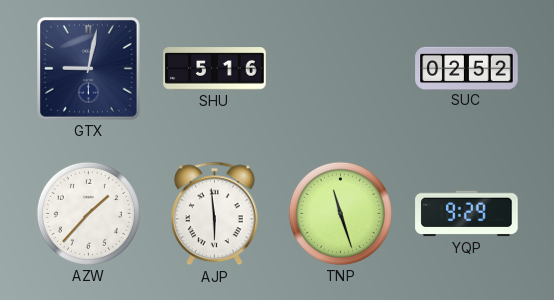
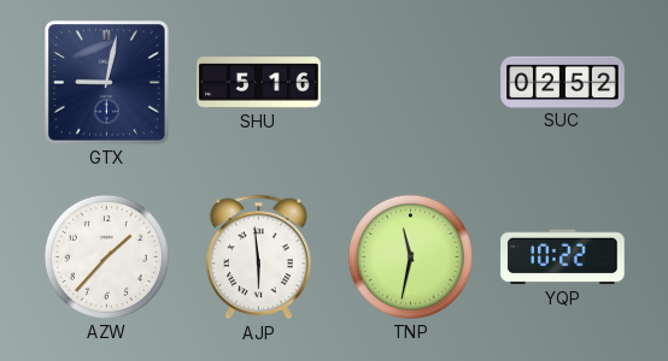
TNP: 11:27 -> 11:32 (410, 256)
YQP: 9:29 -> 10:22 (563, 258)
